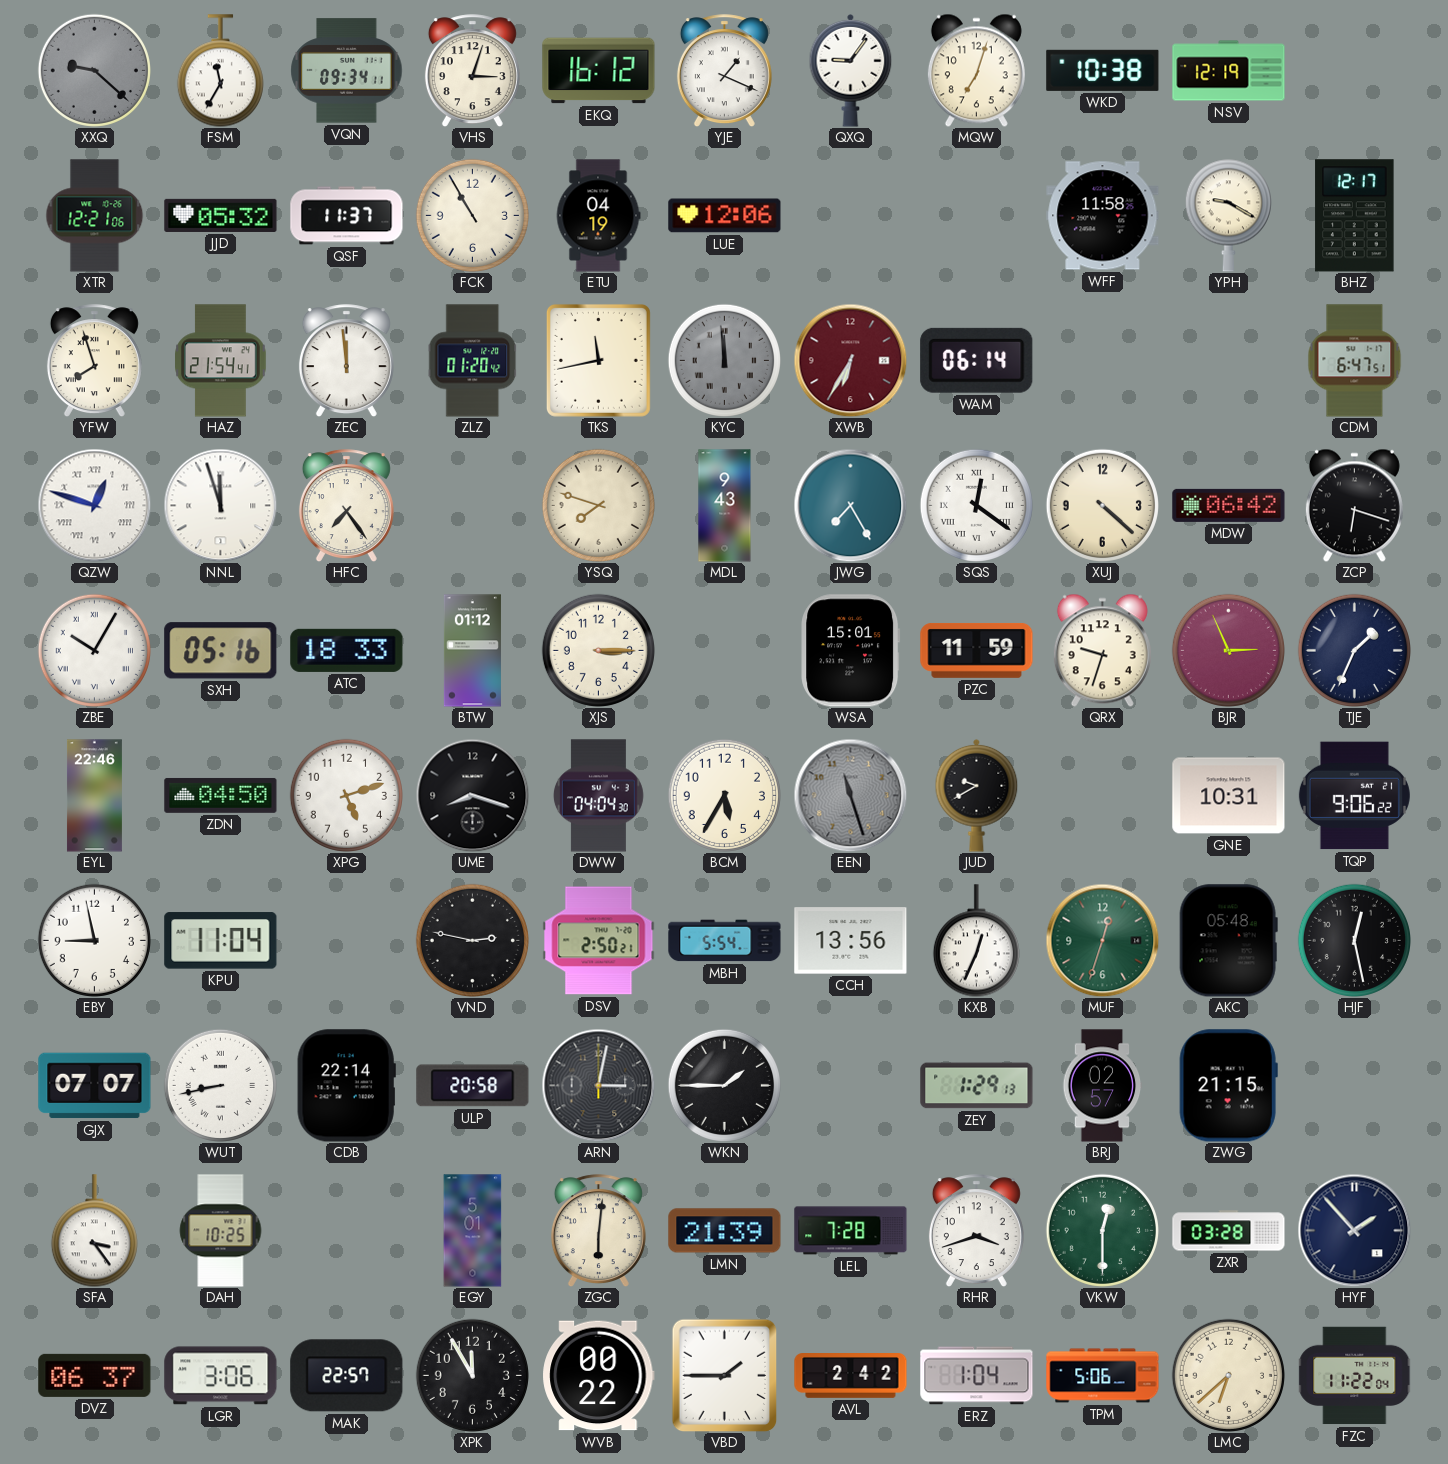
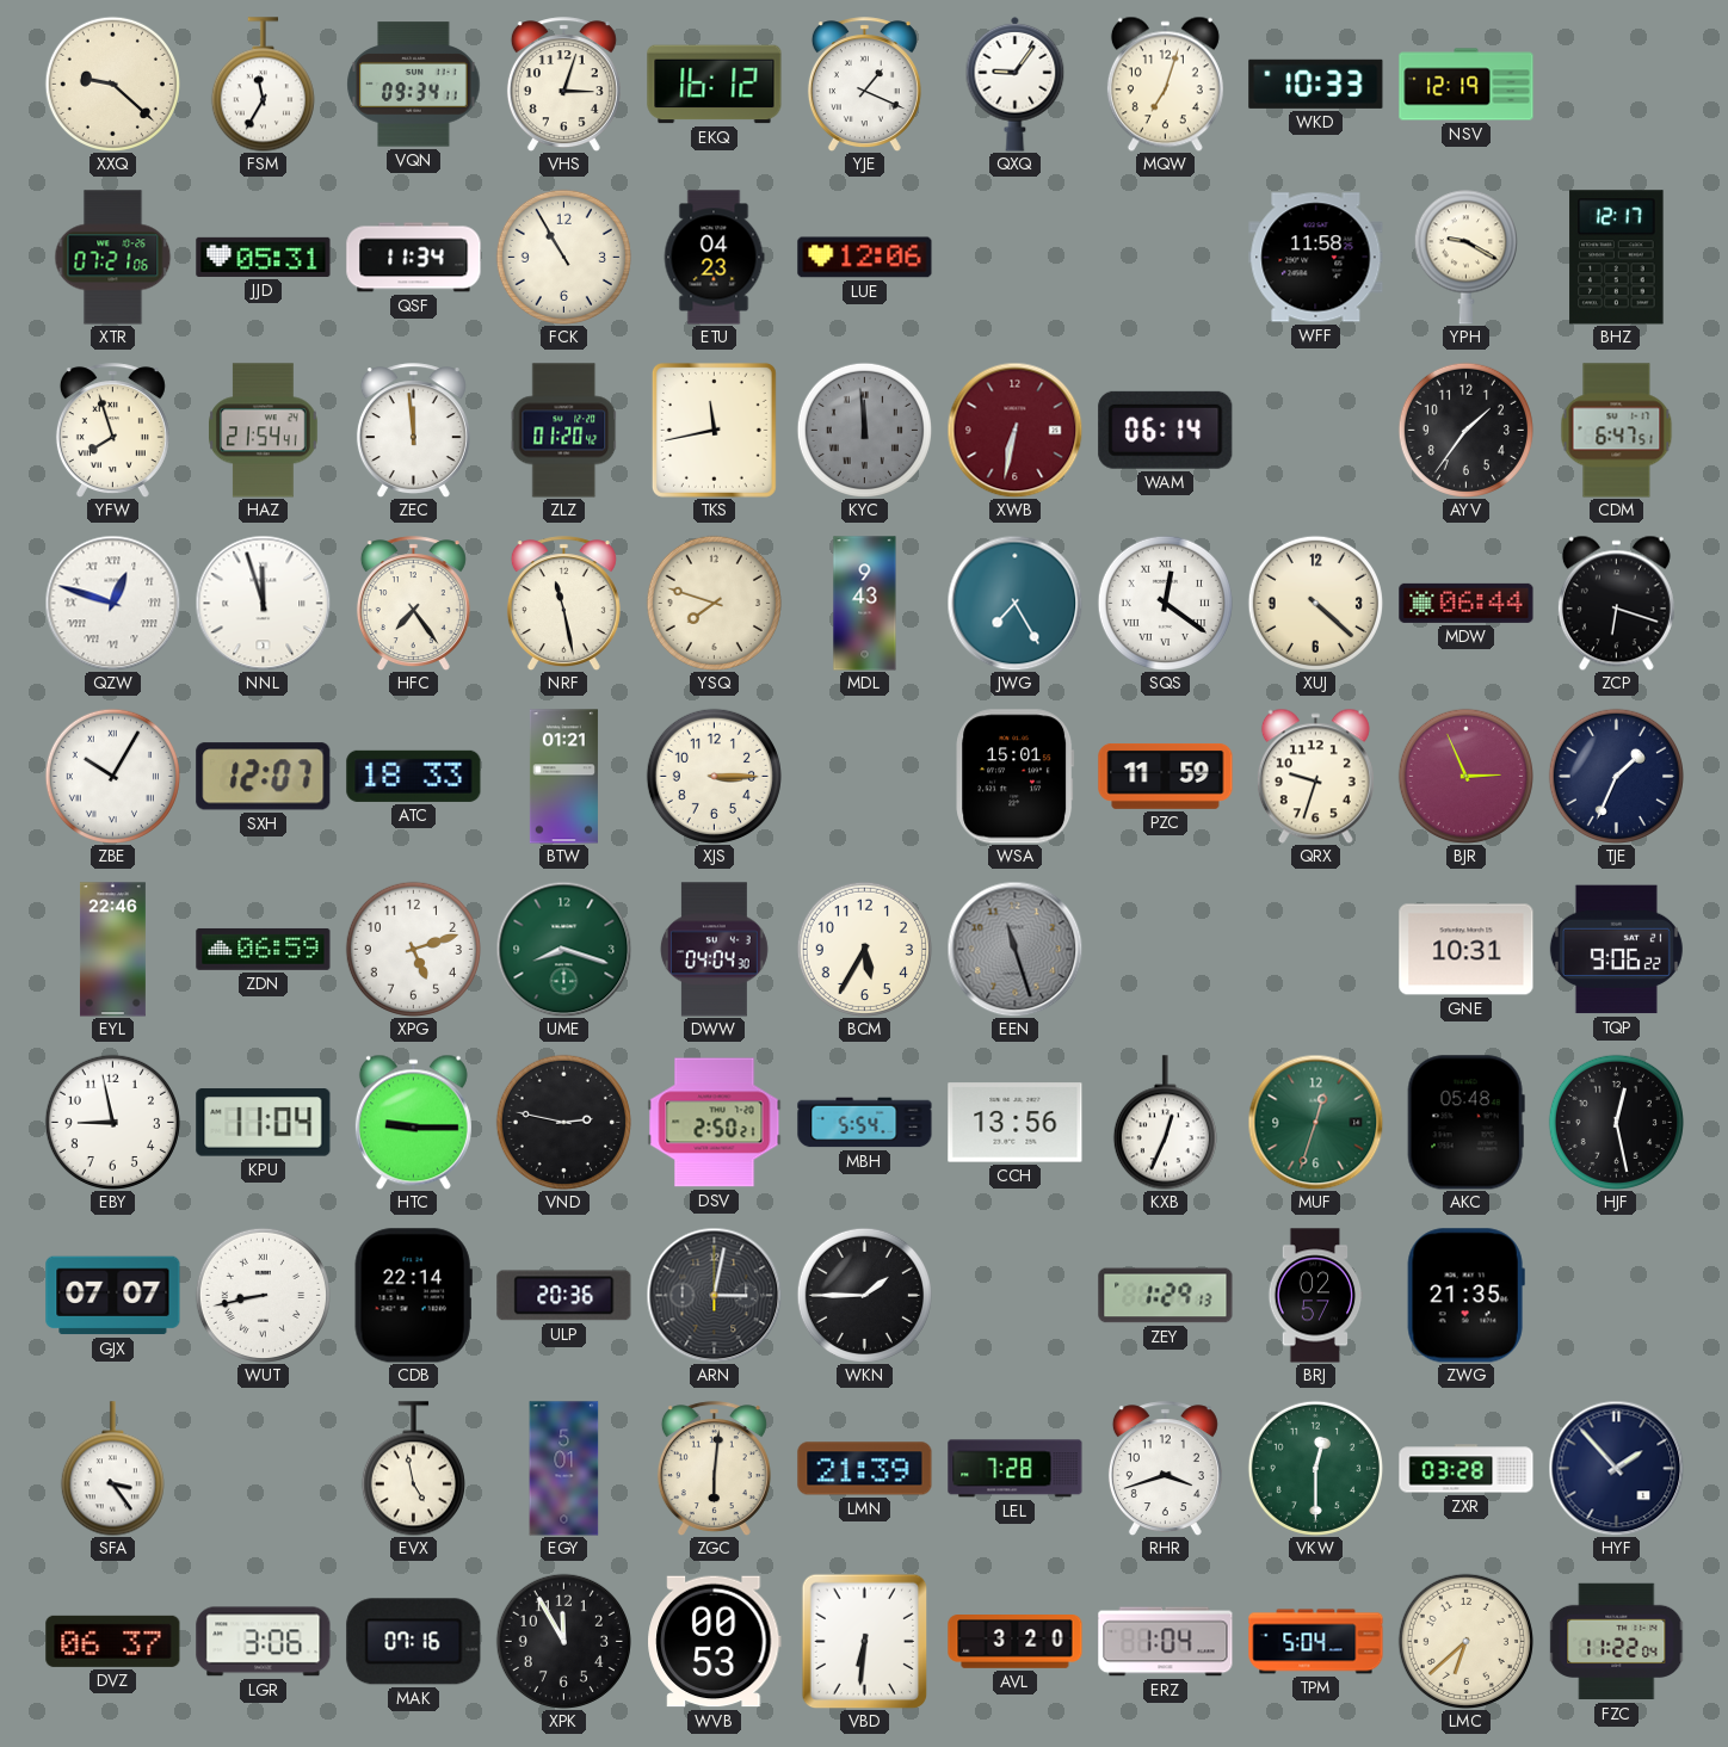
XXQ dial: grey -> cream (112, 84)
WKD: 10:38 -> 10:33 (1316, 84)
XTR: 12:21 -> 07:21 (113, 258)
JJD: 05:32 -> 05:31 (264, 257)
QSF: 11:37 -> 11:34 (414, 258)
ETU: 04:19 -> 04:23 (714, 258)
XWB: 6:35 -> 6:32 (1014, 430)
AYV: none -> 1:36 (1465, 430)
NRF: none -> 11:28 (563, 604)
MDW: 06:42 -> 06:44 (1467, 603)
SXH: 05:16 -> 12:07 (264, 777)
BTW: 01:12 -> 01:21 (563, 777)
ZDN: 04:50 -> 06:59 (264, 949)
UME dial: black -> green (563, 949)
JUD: 9:40 -> none (977, 795)
HTC: none -> 9:15 (413, 1122)
ULP: 20:58 -> 20:36 (564, 1296)
ZWG: 21:15 -> 21:35 (1465, 1296)
DAH: 10:25 -> none (221, 1231)
EVX: none -> 4:58 (413, 1469)
MAK: 22:57 -> 07:16 (414, 1642)
WVB: 00:22 -> 00:53 (715, 1642)
VBD: 1:45 -> 6:31 (865, 1641)
AVL: 2:42 -> 3:20 (1016, 1642)
TPM: 5:06 -> 5:04 (1316, 1642)
